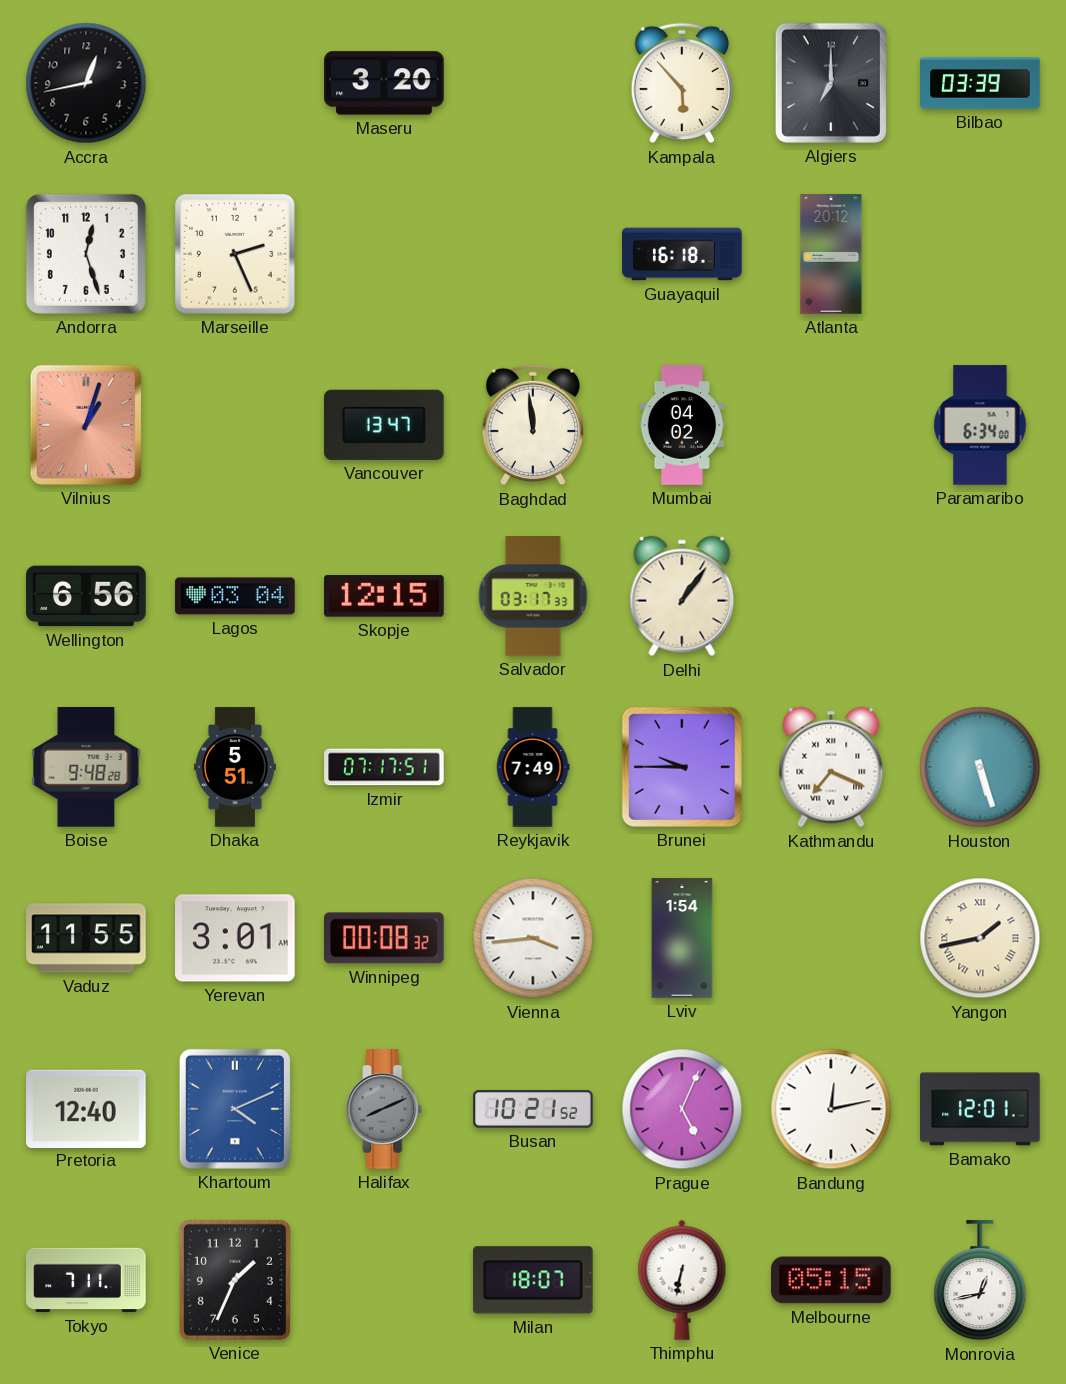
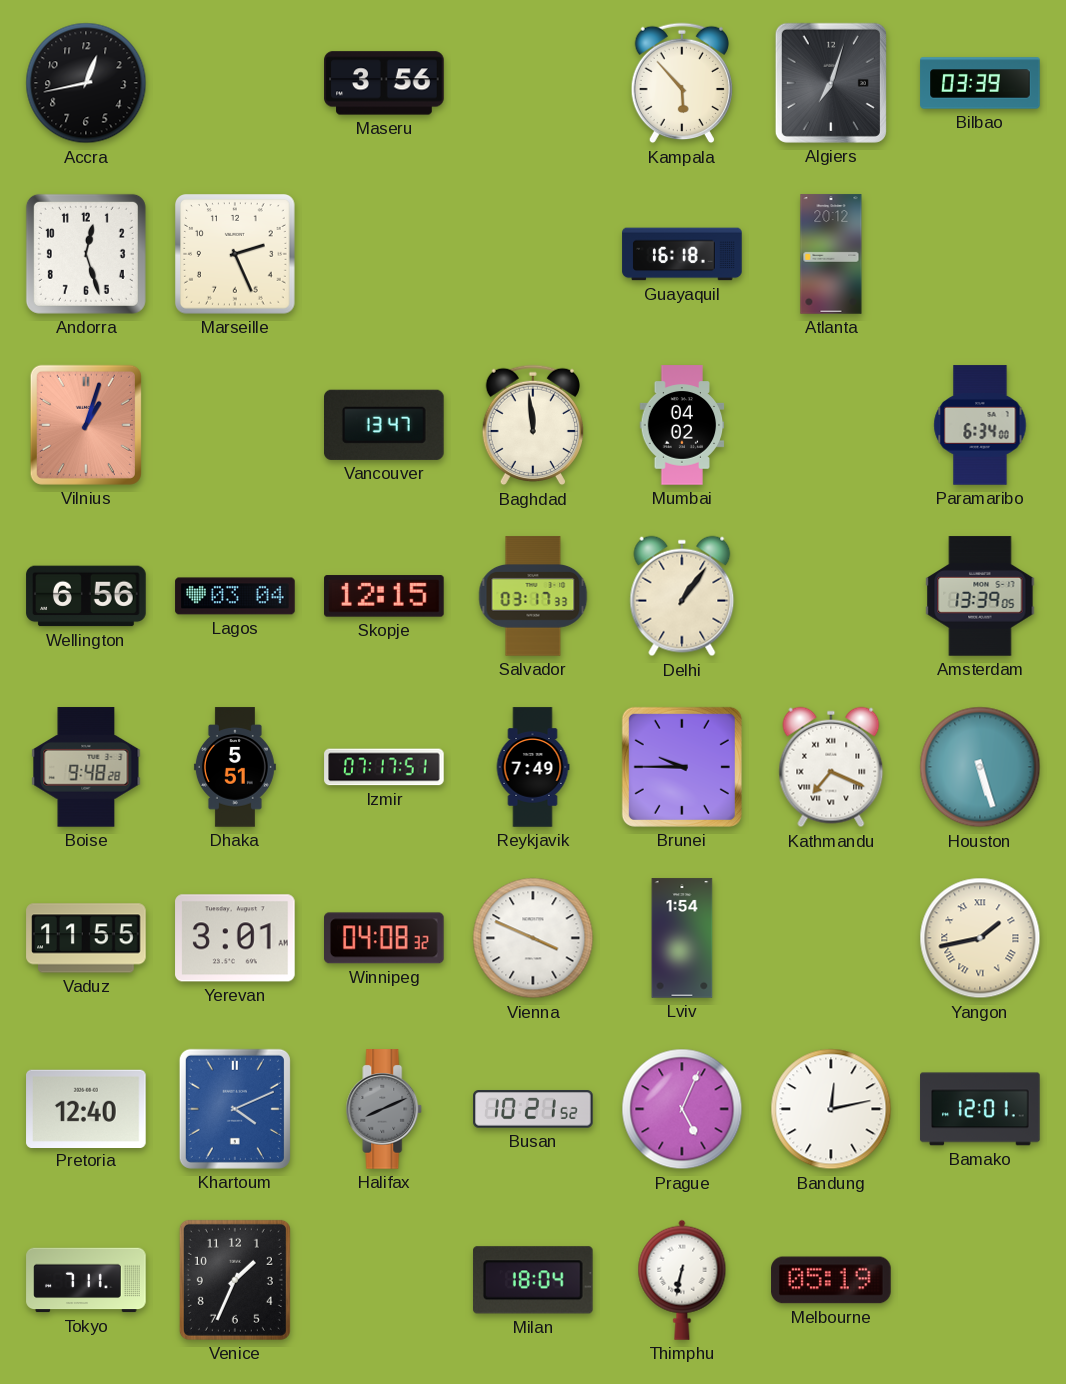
Maseru: 3:20 -> 3:56 (384, 83)
Algiers: 7:00 -> 7:03 (831, 83)
Amsterdam: none -> 13:39 (980, 596)
Winnipeg: 00:08 -> 04:08 (385, 938)
Vienna: 3:44 -> 3:49 (533, 938)
Milan: 18:07 -> 18:04 (534, 1280)
Melbourne: 05:15 -> 05:19 (831, 1280)
Monrovia: 12:43 -> none (980, 1281)
